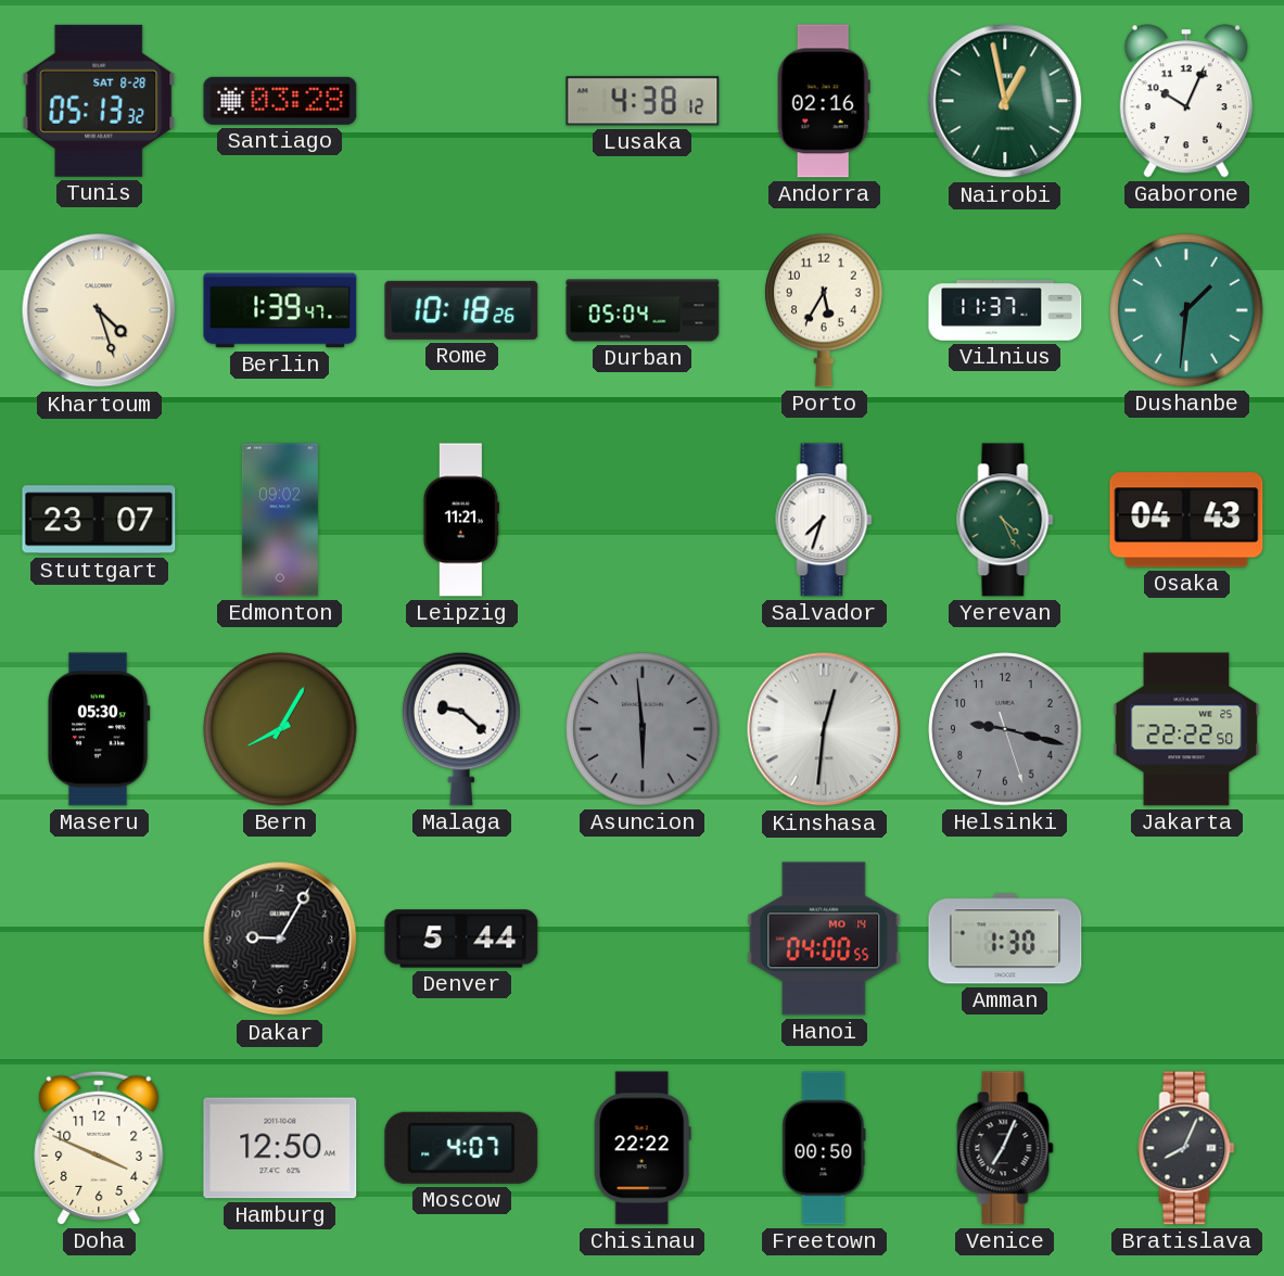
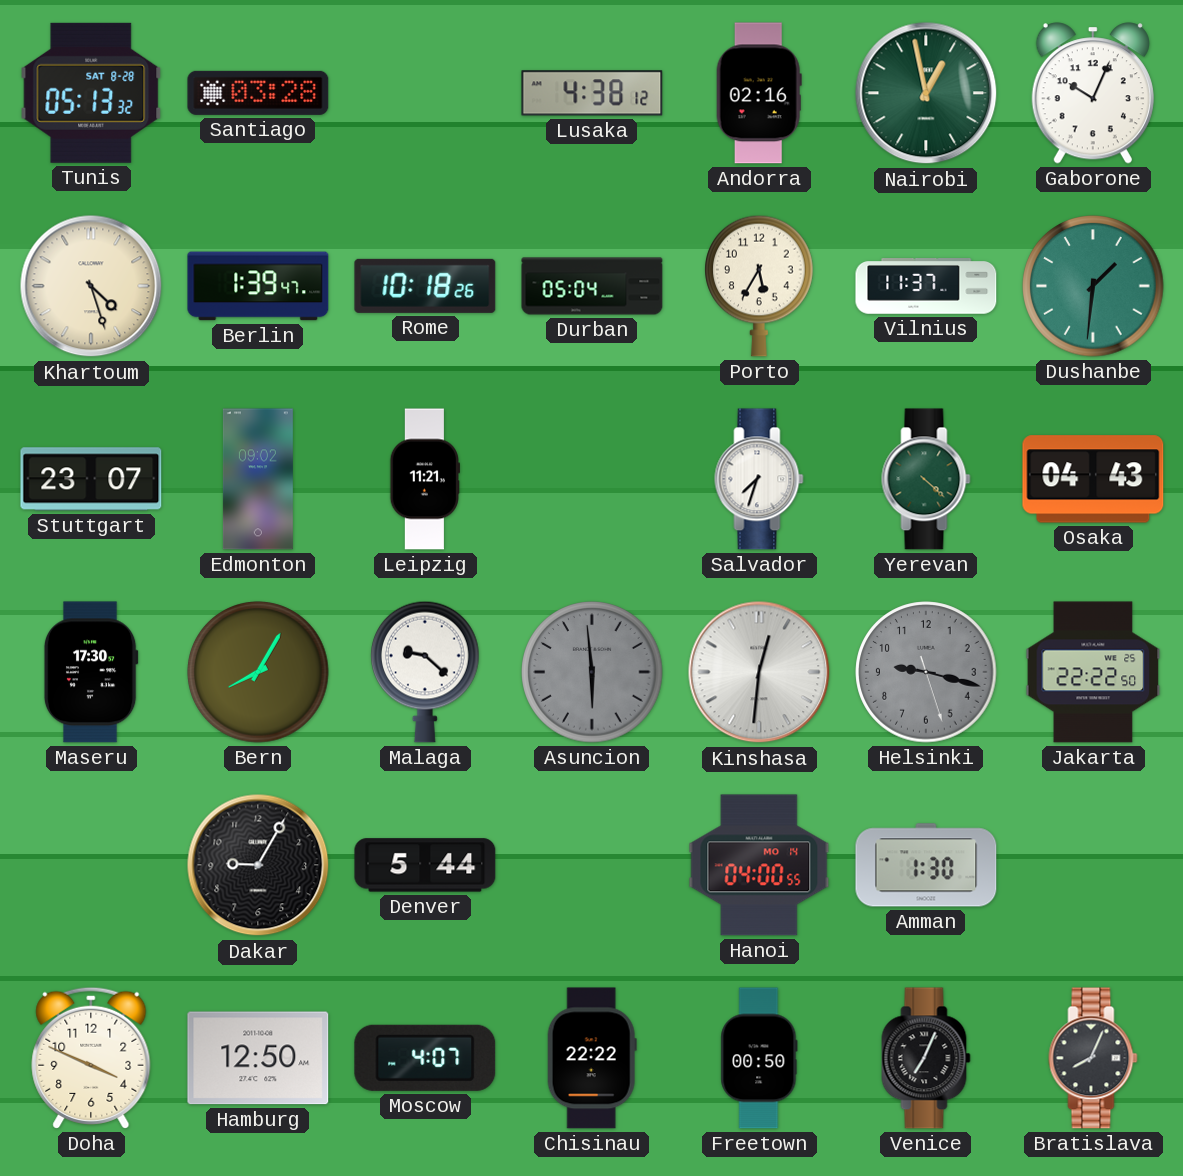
Yerevan: 4:26 -> 4:22 (926, 479)
Maseru: 05:30 -> 17:30 (91, 672)
